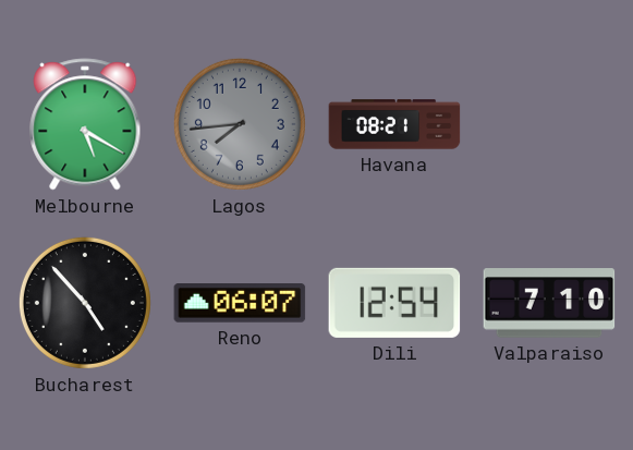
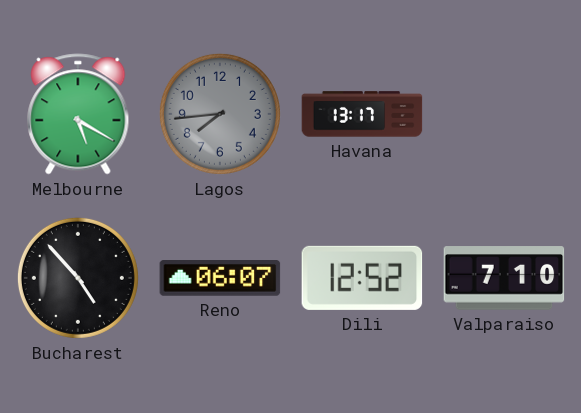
Havana: 08:21 -> 13:17 (362, 114)
Dili: 12:54 -> 12:52 (362, 278)
